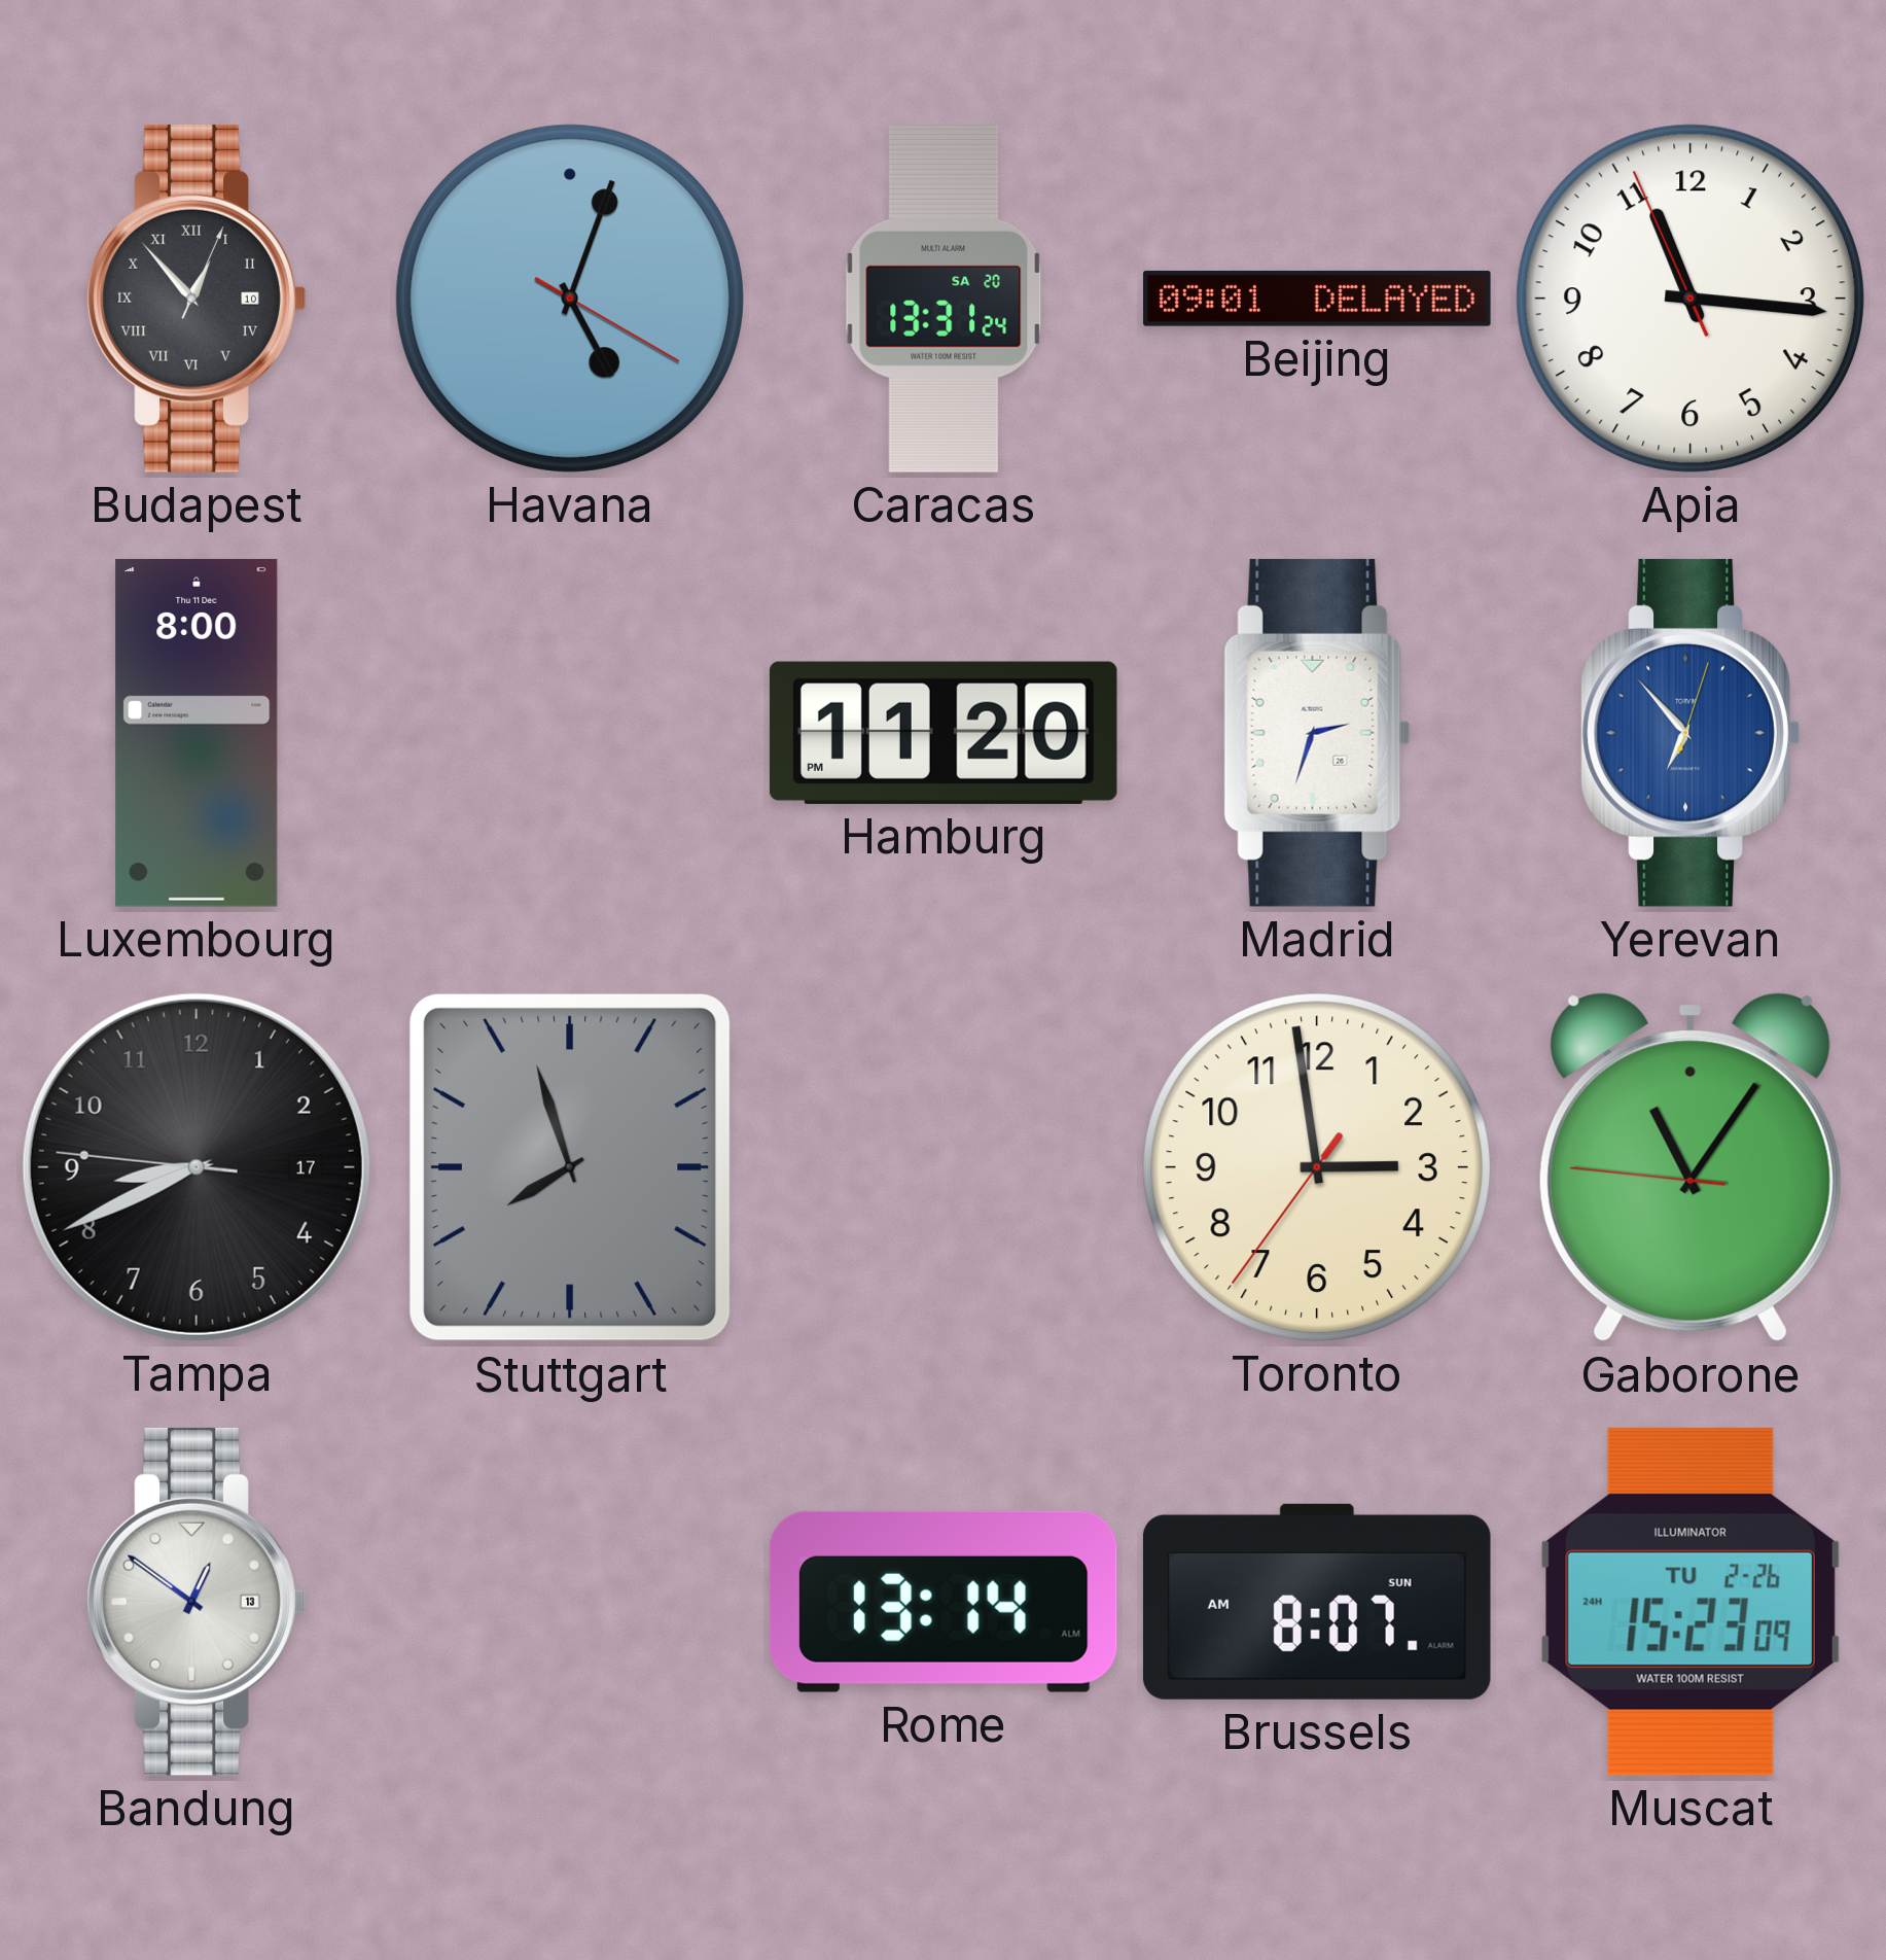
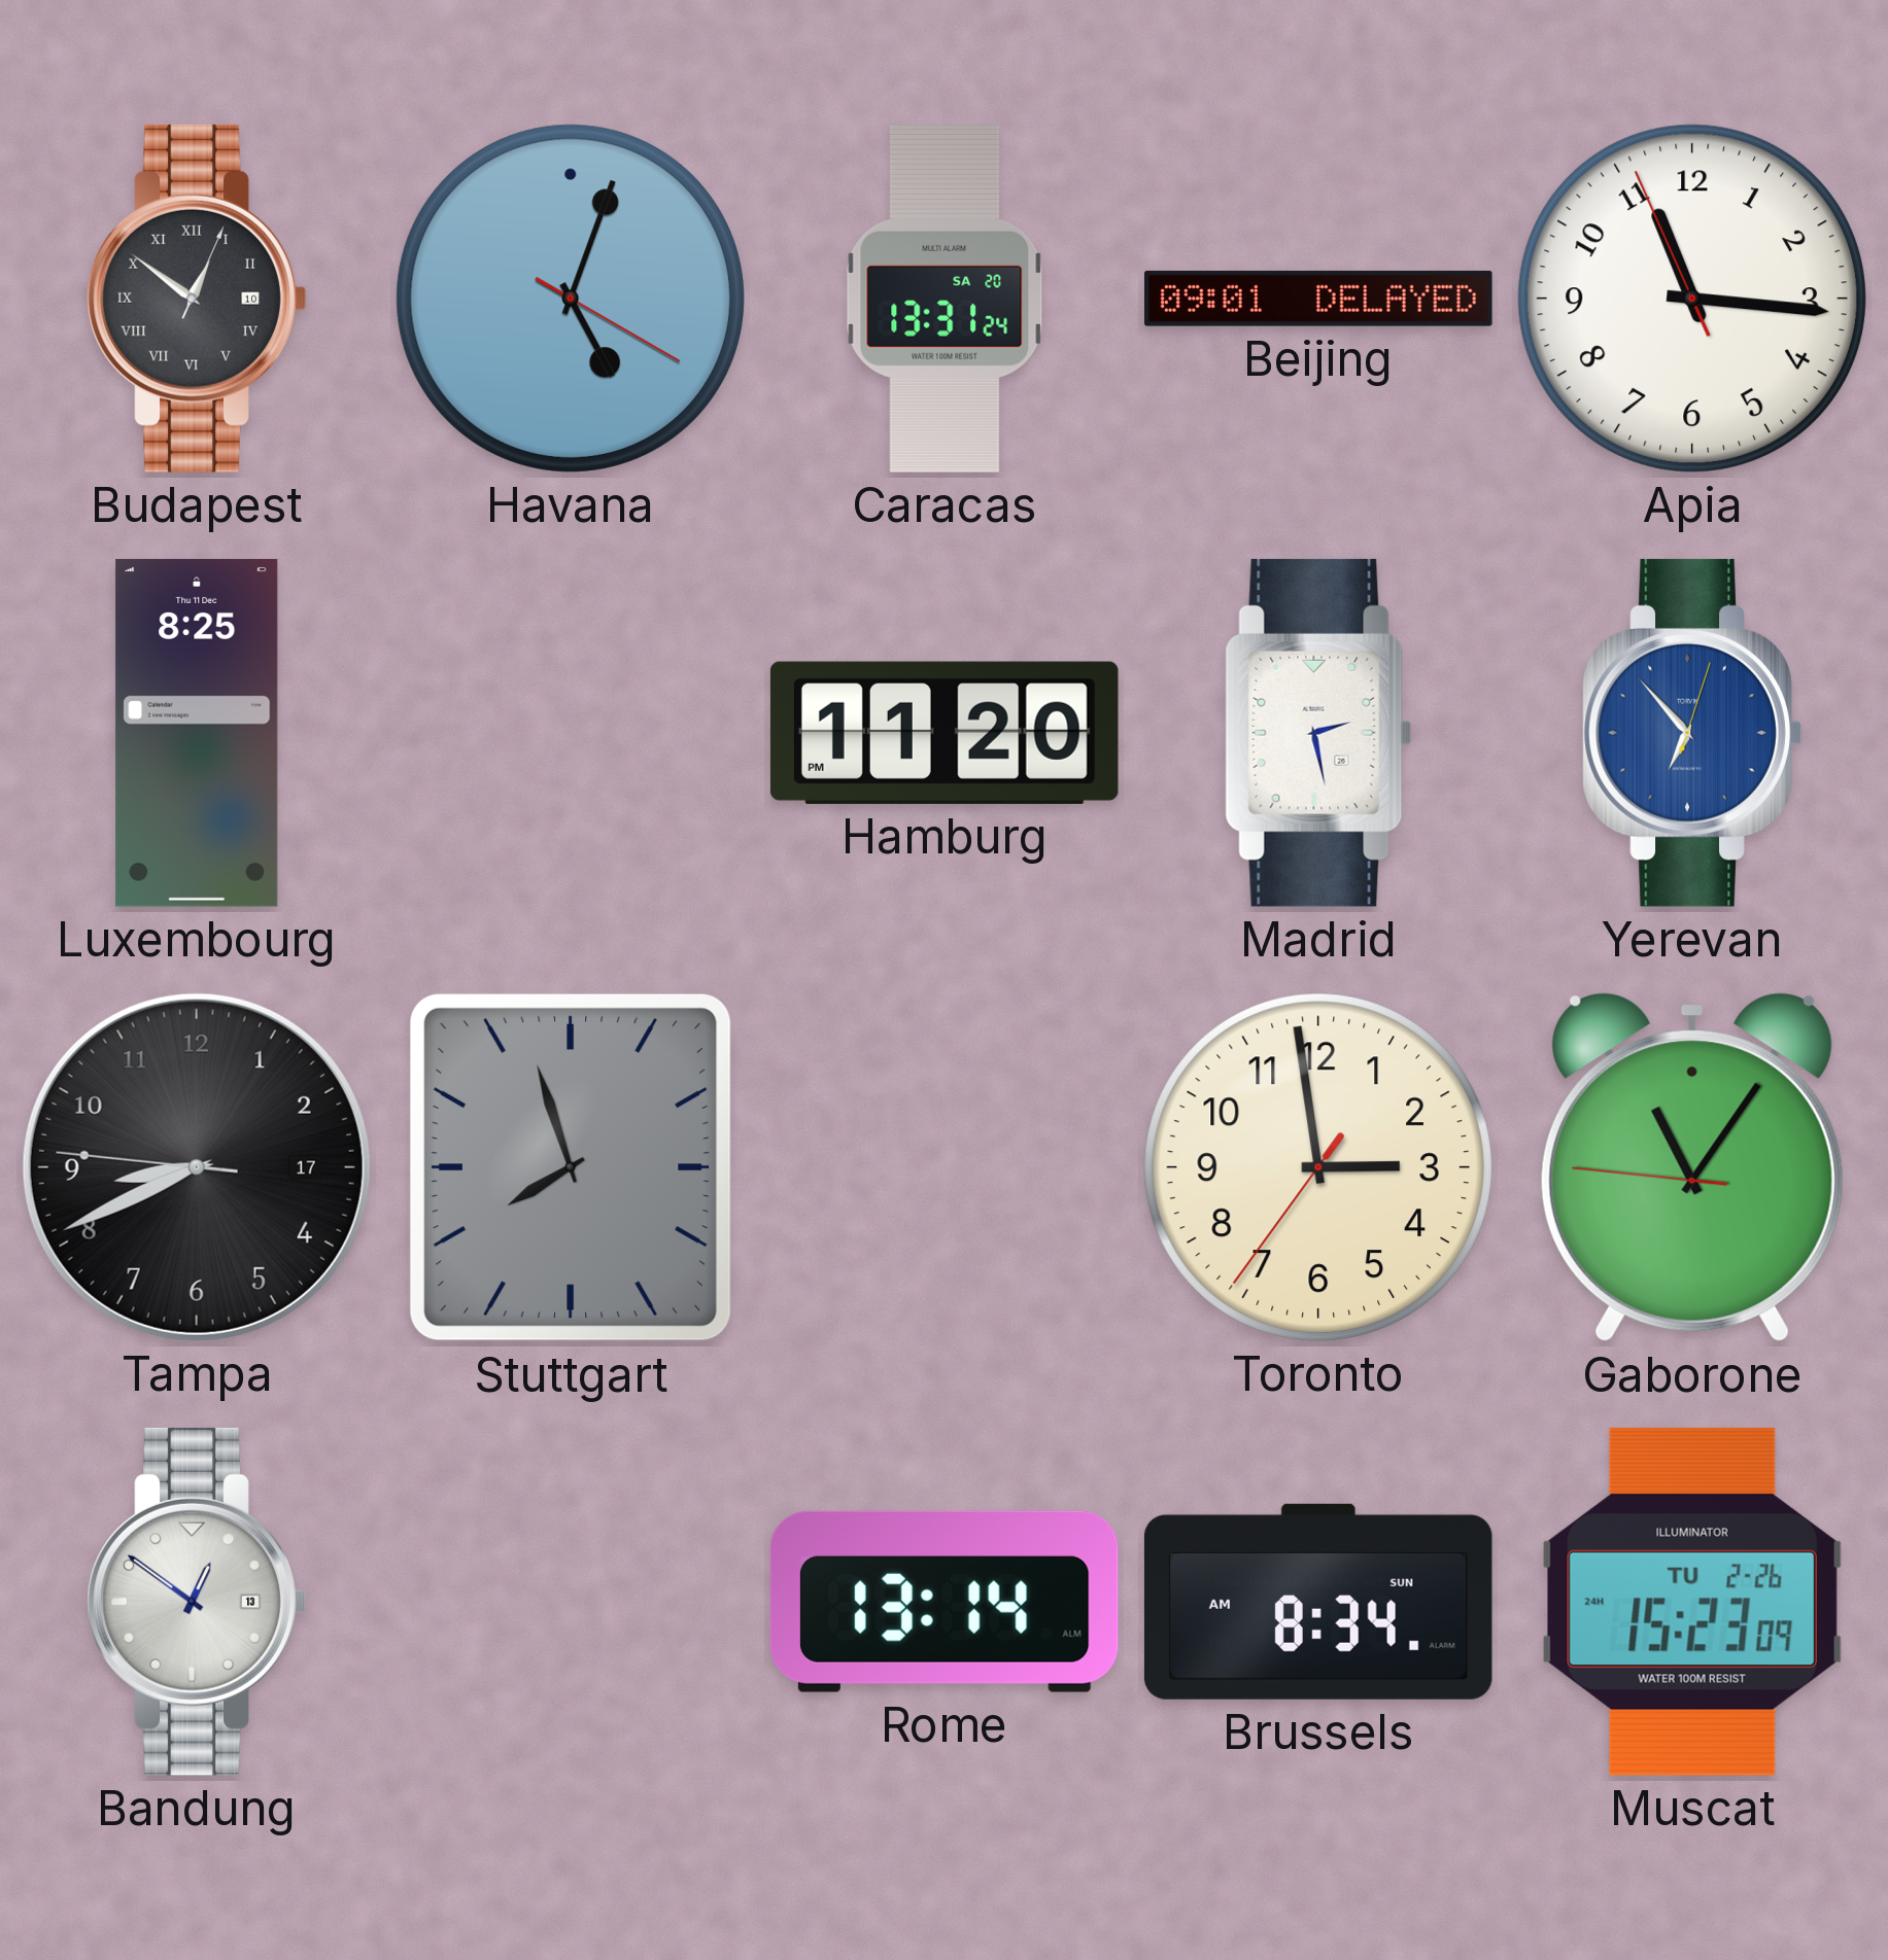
Budapest: 12:53 -> 12:51 (197, 299)
Luxembourg: 8:00 -> 8:25 (197, 733)
Madrid: 2:33 -> 2:28 (1318, 733)
Brussels: 8:07 -> 8:34 (1318, 1602)
